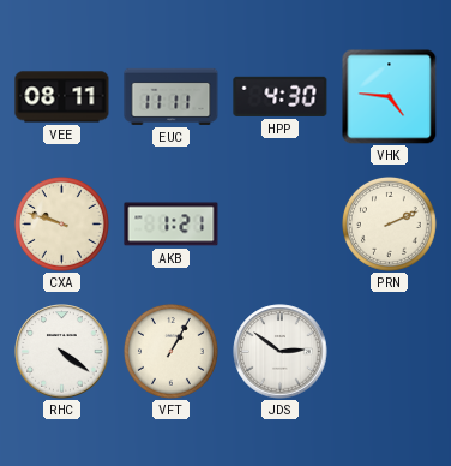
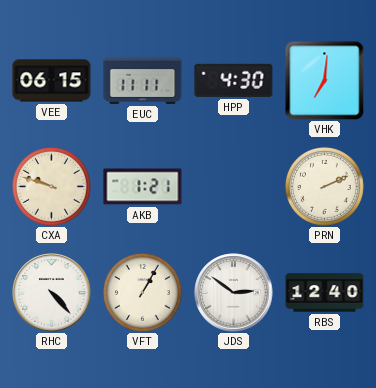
VEE: 08:11 -> 06:15 (52, 81)
VHK: 4:46 -> 7:01 (324, 80)
RHC: 4:21 -> 4:23 (52, 293)
RBS: none -> 12:40 (325, 293)
